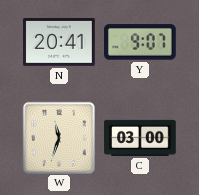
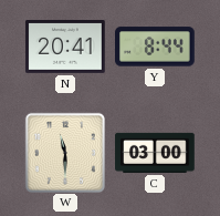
Y: 9:07 -> 8:44 (156, 47)
W: 11:33 -> 11:30 (64, 152)
